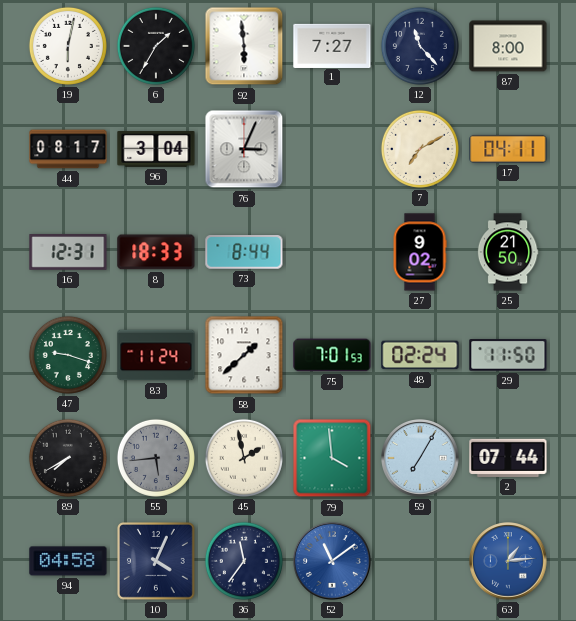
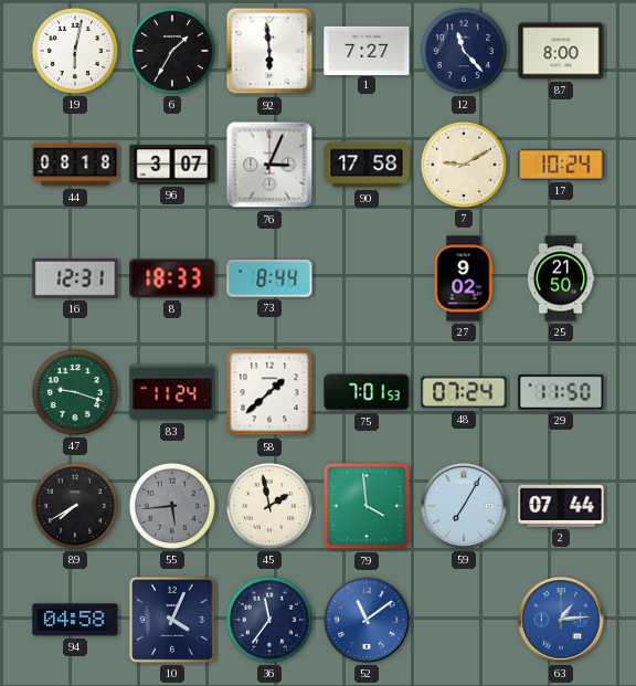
44: 08:17 -> 08:18 (75, 165)
96: 3:04 -> 3:07 (172, 165)
90: none -> 17:58 (367, 165)
7: 7:10 -> 9:10 (464, 165)
17: 04:11 -> 10:24 (561, 165)
48: 02:24 -> 07:24 (464, 392)
